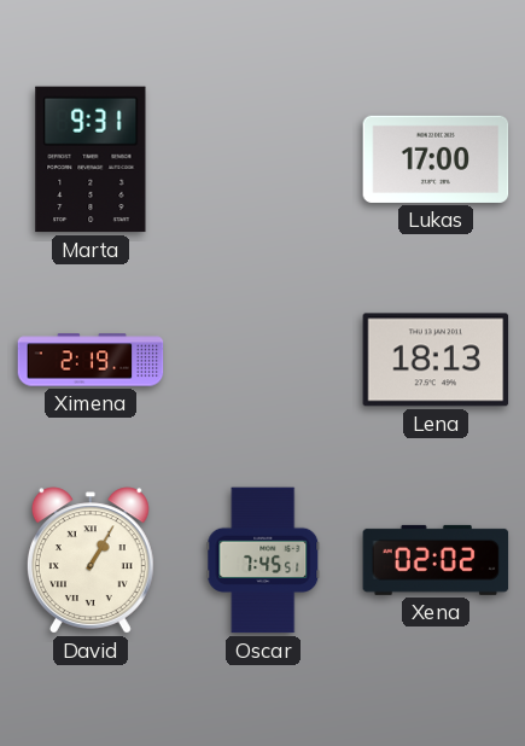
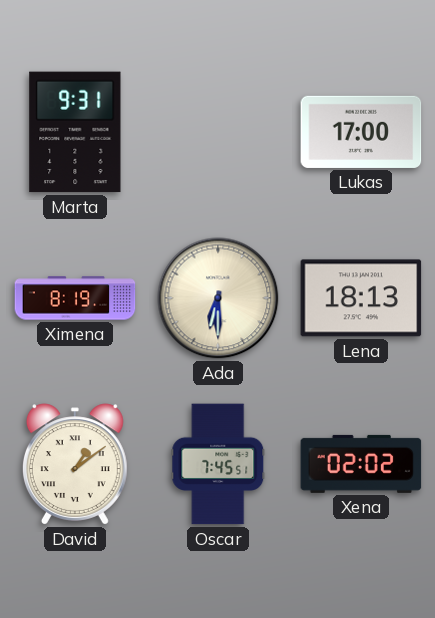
Ximena: 2:19 -> 8:19 (75, 298)
Ada: none -> 6:30 (218, 298)
David: 1:05 -> 1:09 (75, 464)
